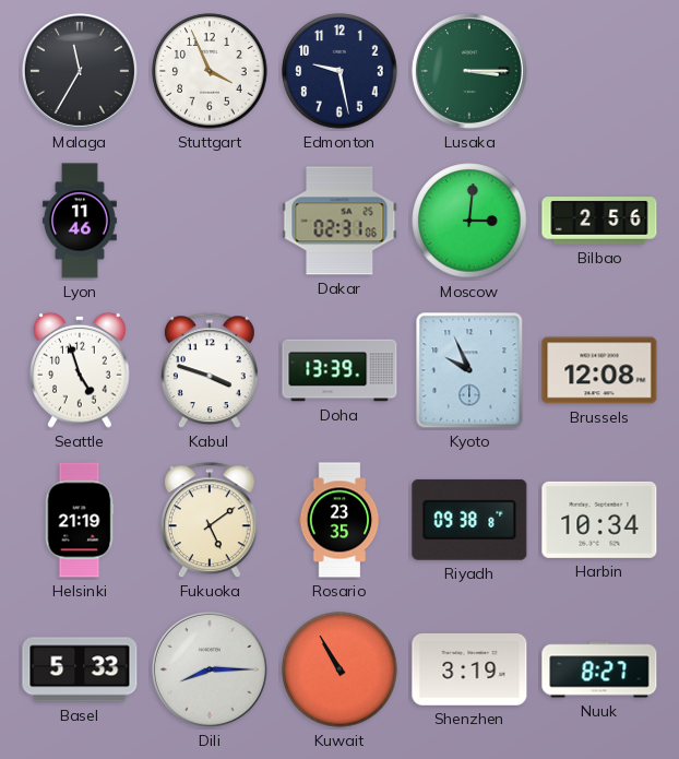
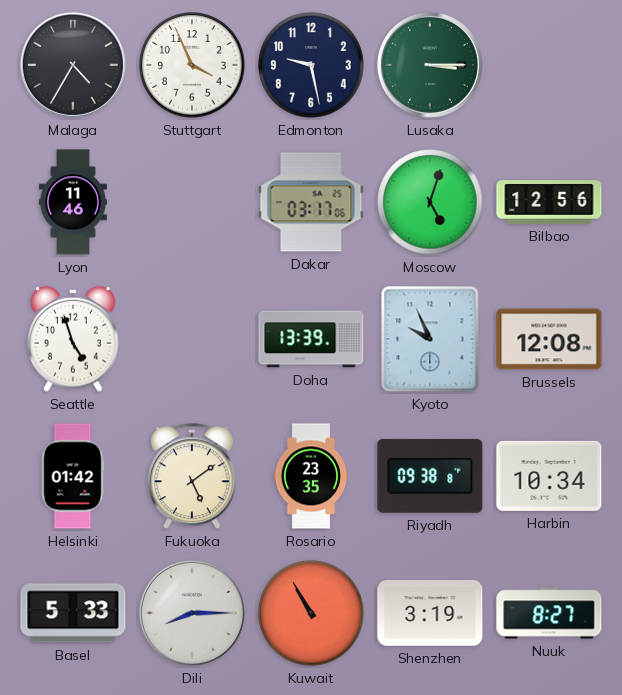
Malaga: 11:35 -> 4:35 (73, 65)
Dakar: 02:31 -> 03:17 (311, 202)
Moscow: 3:01 -> 5:03 (430, 202)
Bilbao: 2:56 -> 12:56 (549, 202)
Kabul: 3:48 -> none (210, 371)
Helsinki: 21:19 -> 01:42 (73, 476)
